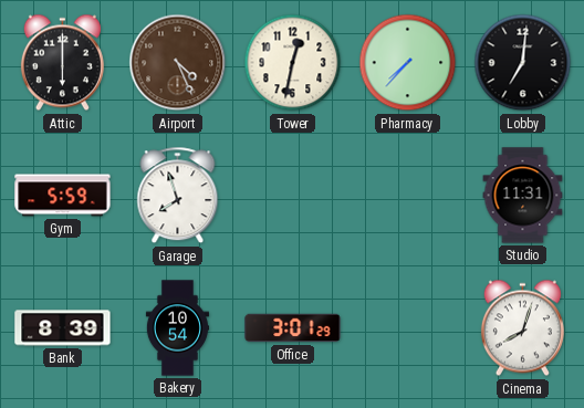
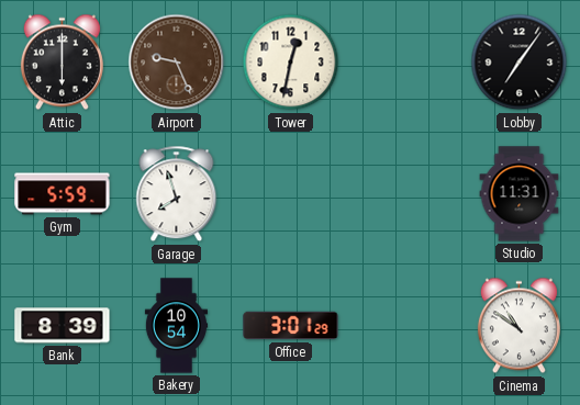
Airport: 4:26 -> 9:26 (177, 63)
Pharmacy: 7:37 -> none (408, 63)
Lobby: 7:01 -> 7:06 (520, 63)
Cinema: 8:03 -> 10:51 (518, 326)
